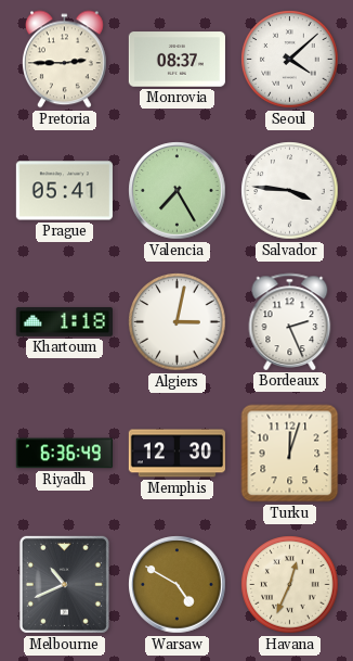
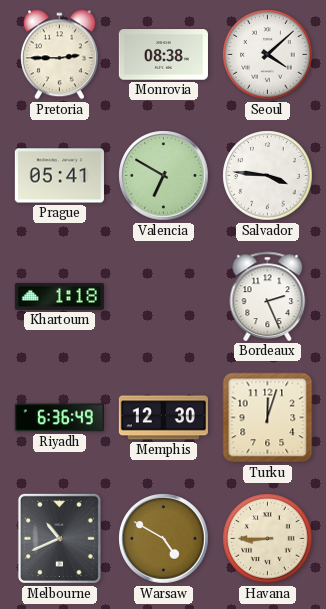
Monrovia: 08:37 -> 08:38 (163, 55)
Valencia: 7:25 -> 6:50 (164, 176)
Algiers: 3:02 -> none (178, 322)
Havana: 12:34 -> 8:45 (268, 539)
